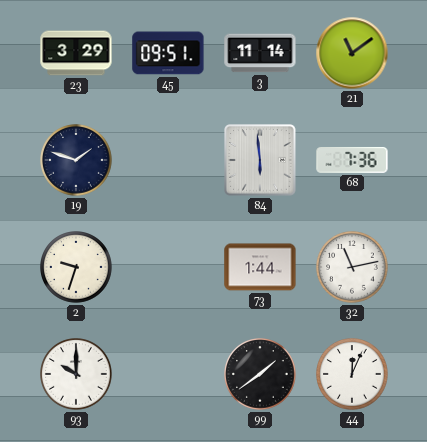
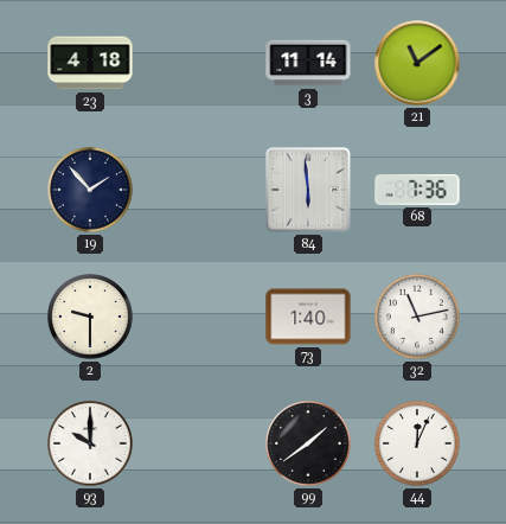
23: 3:29 -> 4:18 (90, 63)
45: 09:51 -> none (168, 53)
19: 1:48 -> 1:53 (90, 191)
2: 9:33 -> 9:30 (90, 318)
73: 1:44 -> 1:40 (308, 317)
